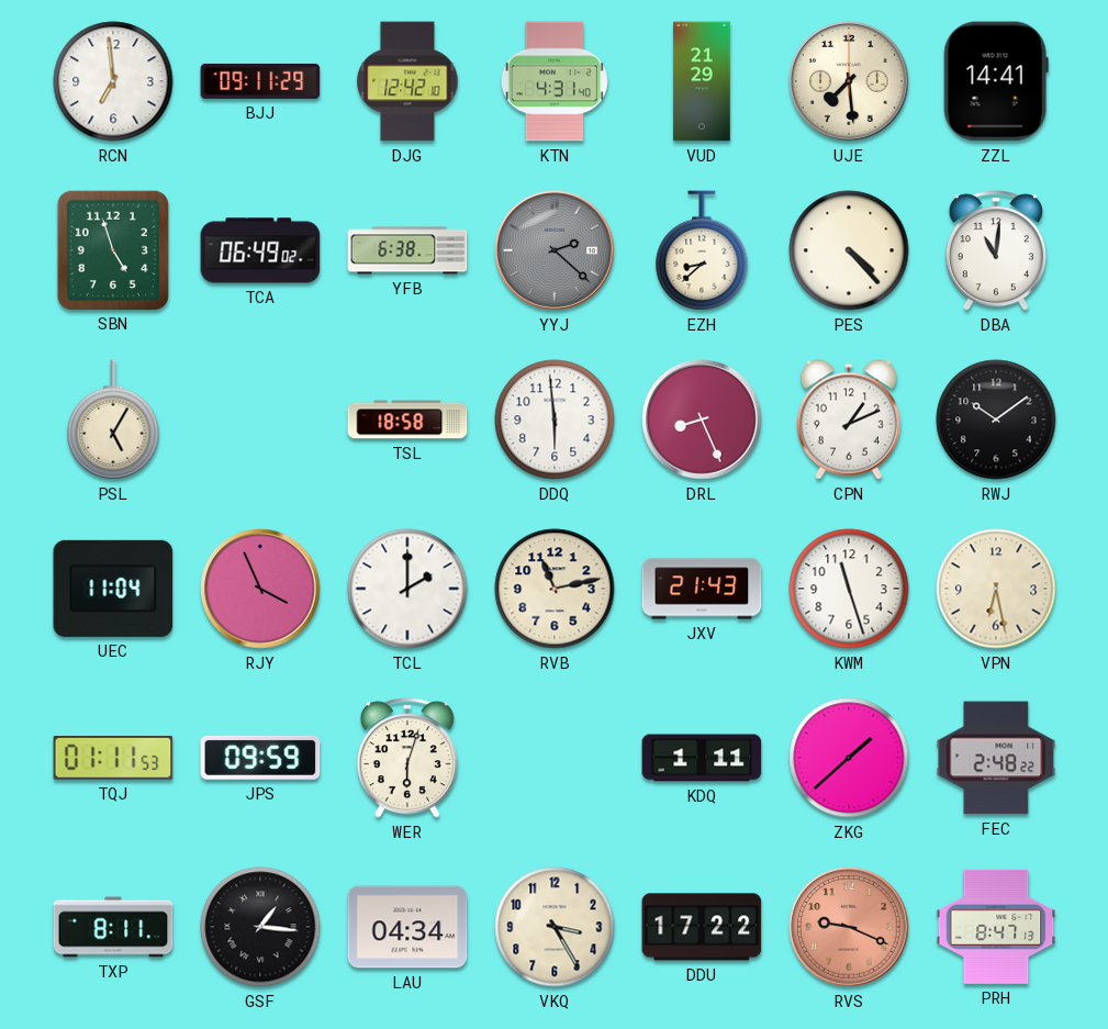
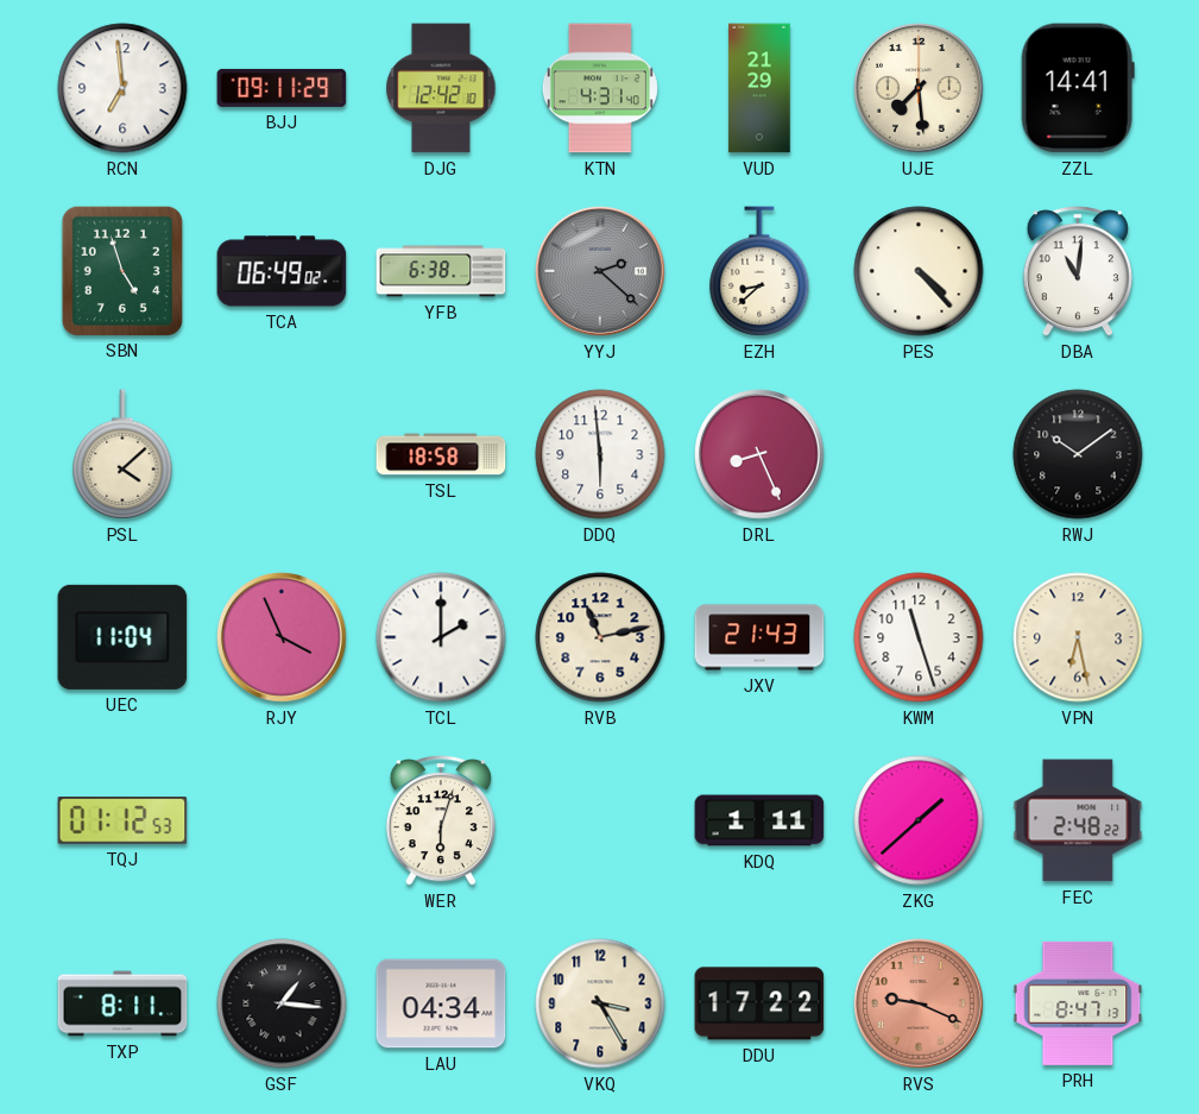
PSL: 5:05 -> 4:08 (122, 454)
CPN: 1:11 -> none (849, 420)
TQJ: 01:11 -> 01:12 (122, 822)
JPS: 09:59 -> none (260, 758)
